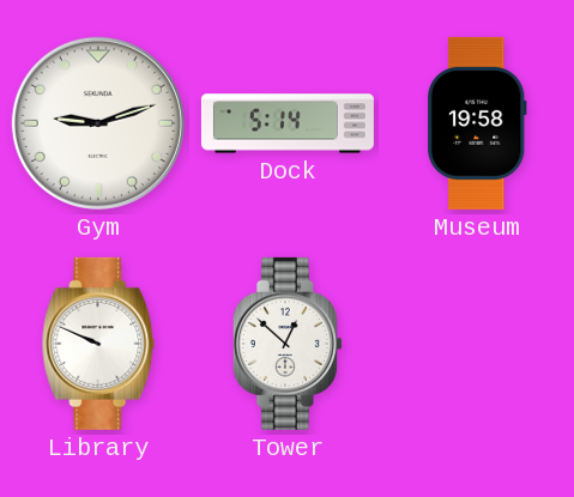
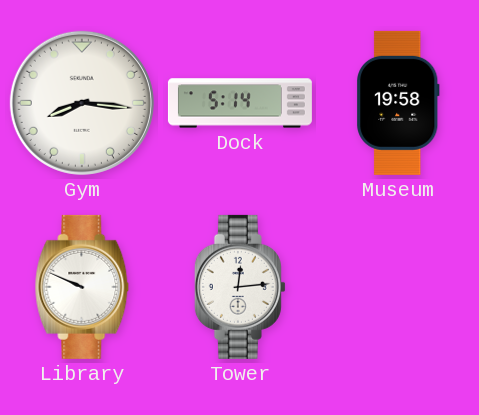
Gym: 9:12 -> 8:16 (82, 103)
Tower: 12:52 -> 12:14 (240, 287)
